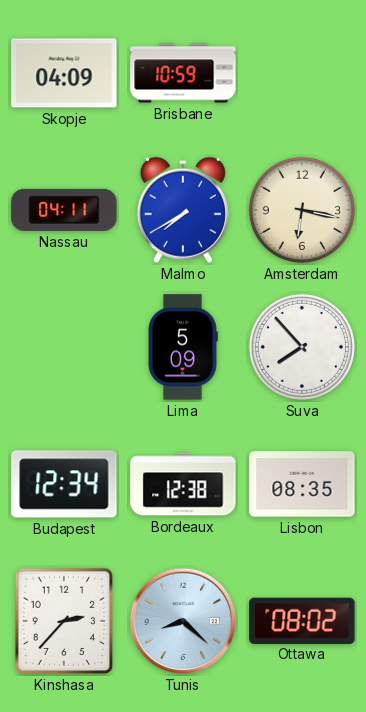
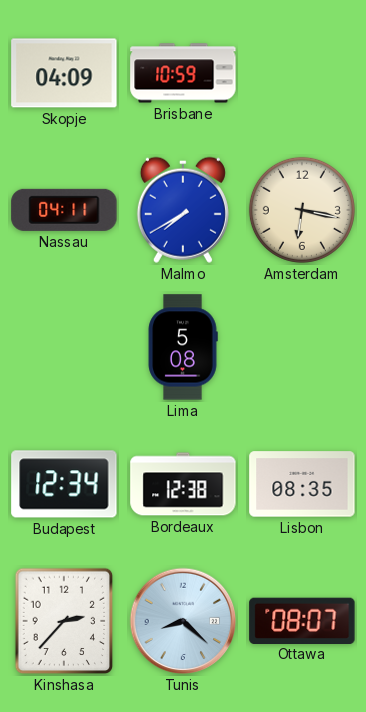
Lima: 5:09 -> 5:08 (183, 347)
Suva: 7:53 -> none (302, 347)
Ottawa: 08:02 -> 08:07 (302, 620)
